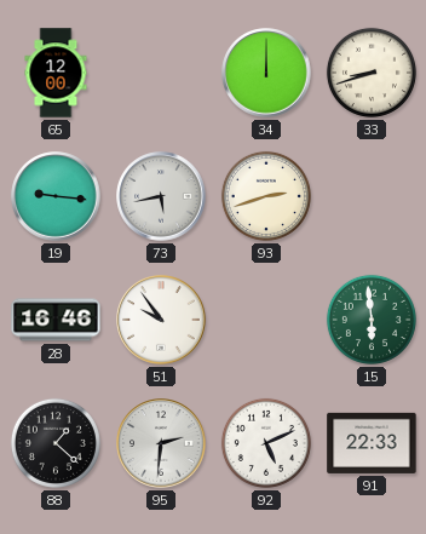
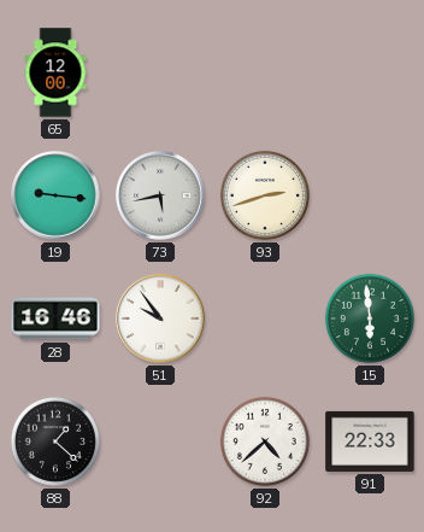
34: 12:00 -> none (266, 73)
33: 8:42 -> none (372, 73)
95: 2:31 -> none (161, 443)
92: 5:11 -> 4:38 (265, 442)
